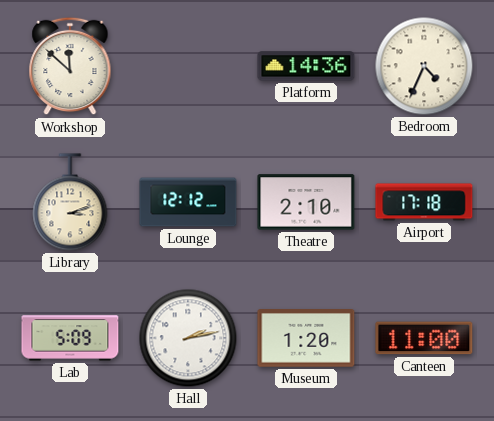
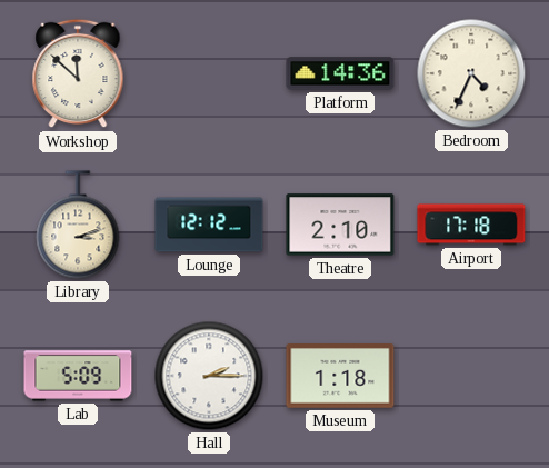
Hall: 2:13 -> 2:15 (209, 376)
Museum: 1:20 -> 1:18 (340, 377)
Canteen: 11:00 -> none (424, 338)
